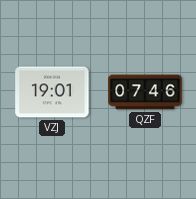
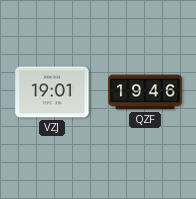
QZF: 07:46 -> 19:46 (145, 92)
